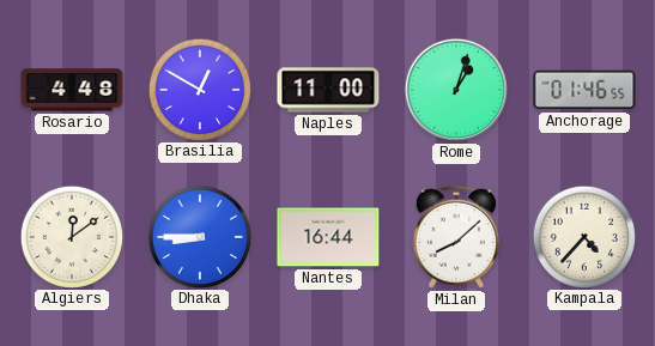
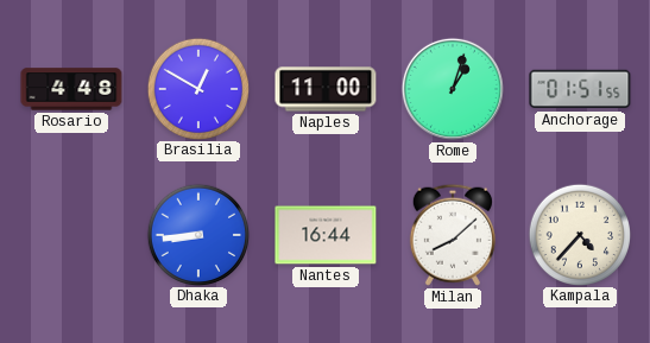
Anchorage: 01:46 -> 01:51 (580, 89)
Algiers: 12:09 -> none (71, 236)
Dhaka: 8:45 -> 8:44 (197, 234)
